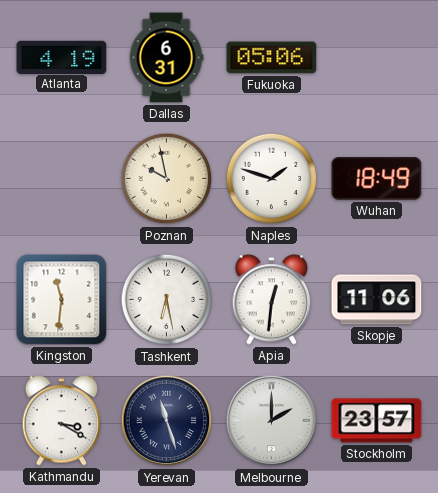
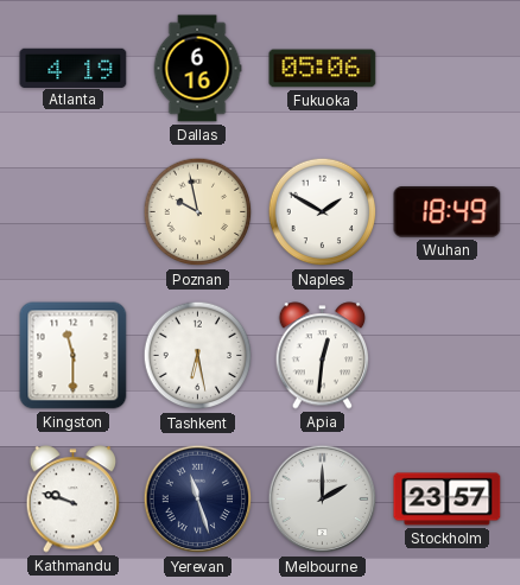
Dallas: 6:31 -> 6:16 (197, 69)
Naples: 1:48 -> 1:50 (323, 212)
Kingston: 11:31 -> 11:30 (74, 356)
Skopje: 11:06 -> none (377, 300)
Kathmandu: 3:20 -> 9:48 (74, 500)
